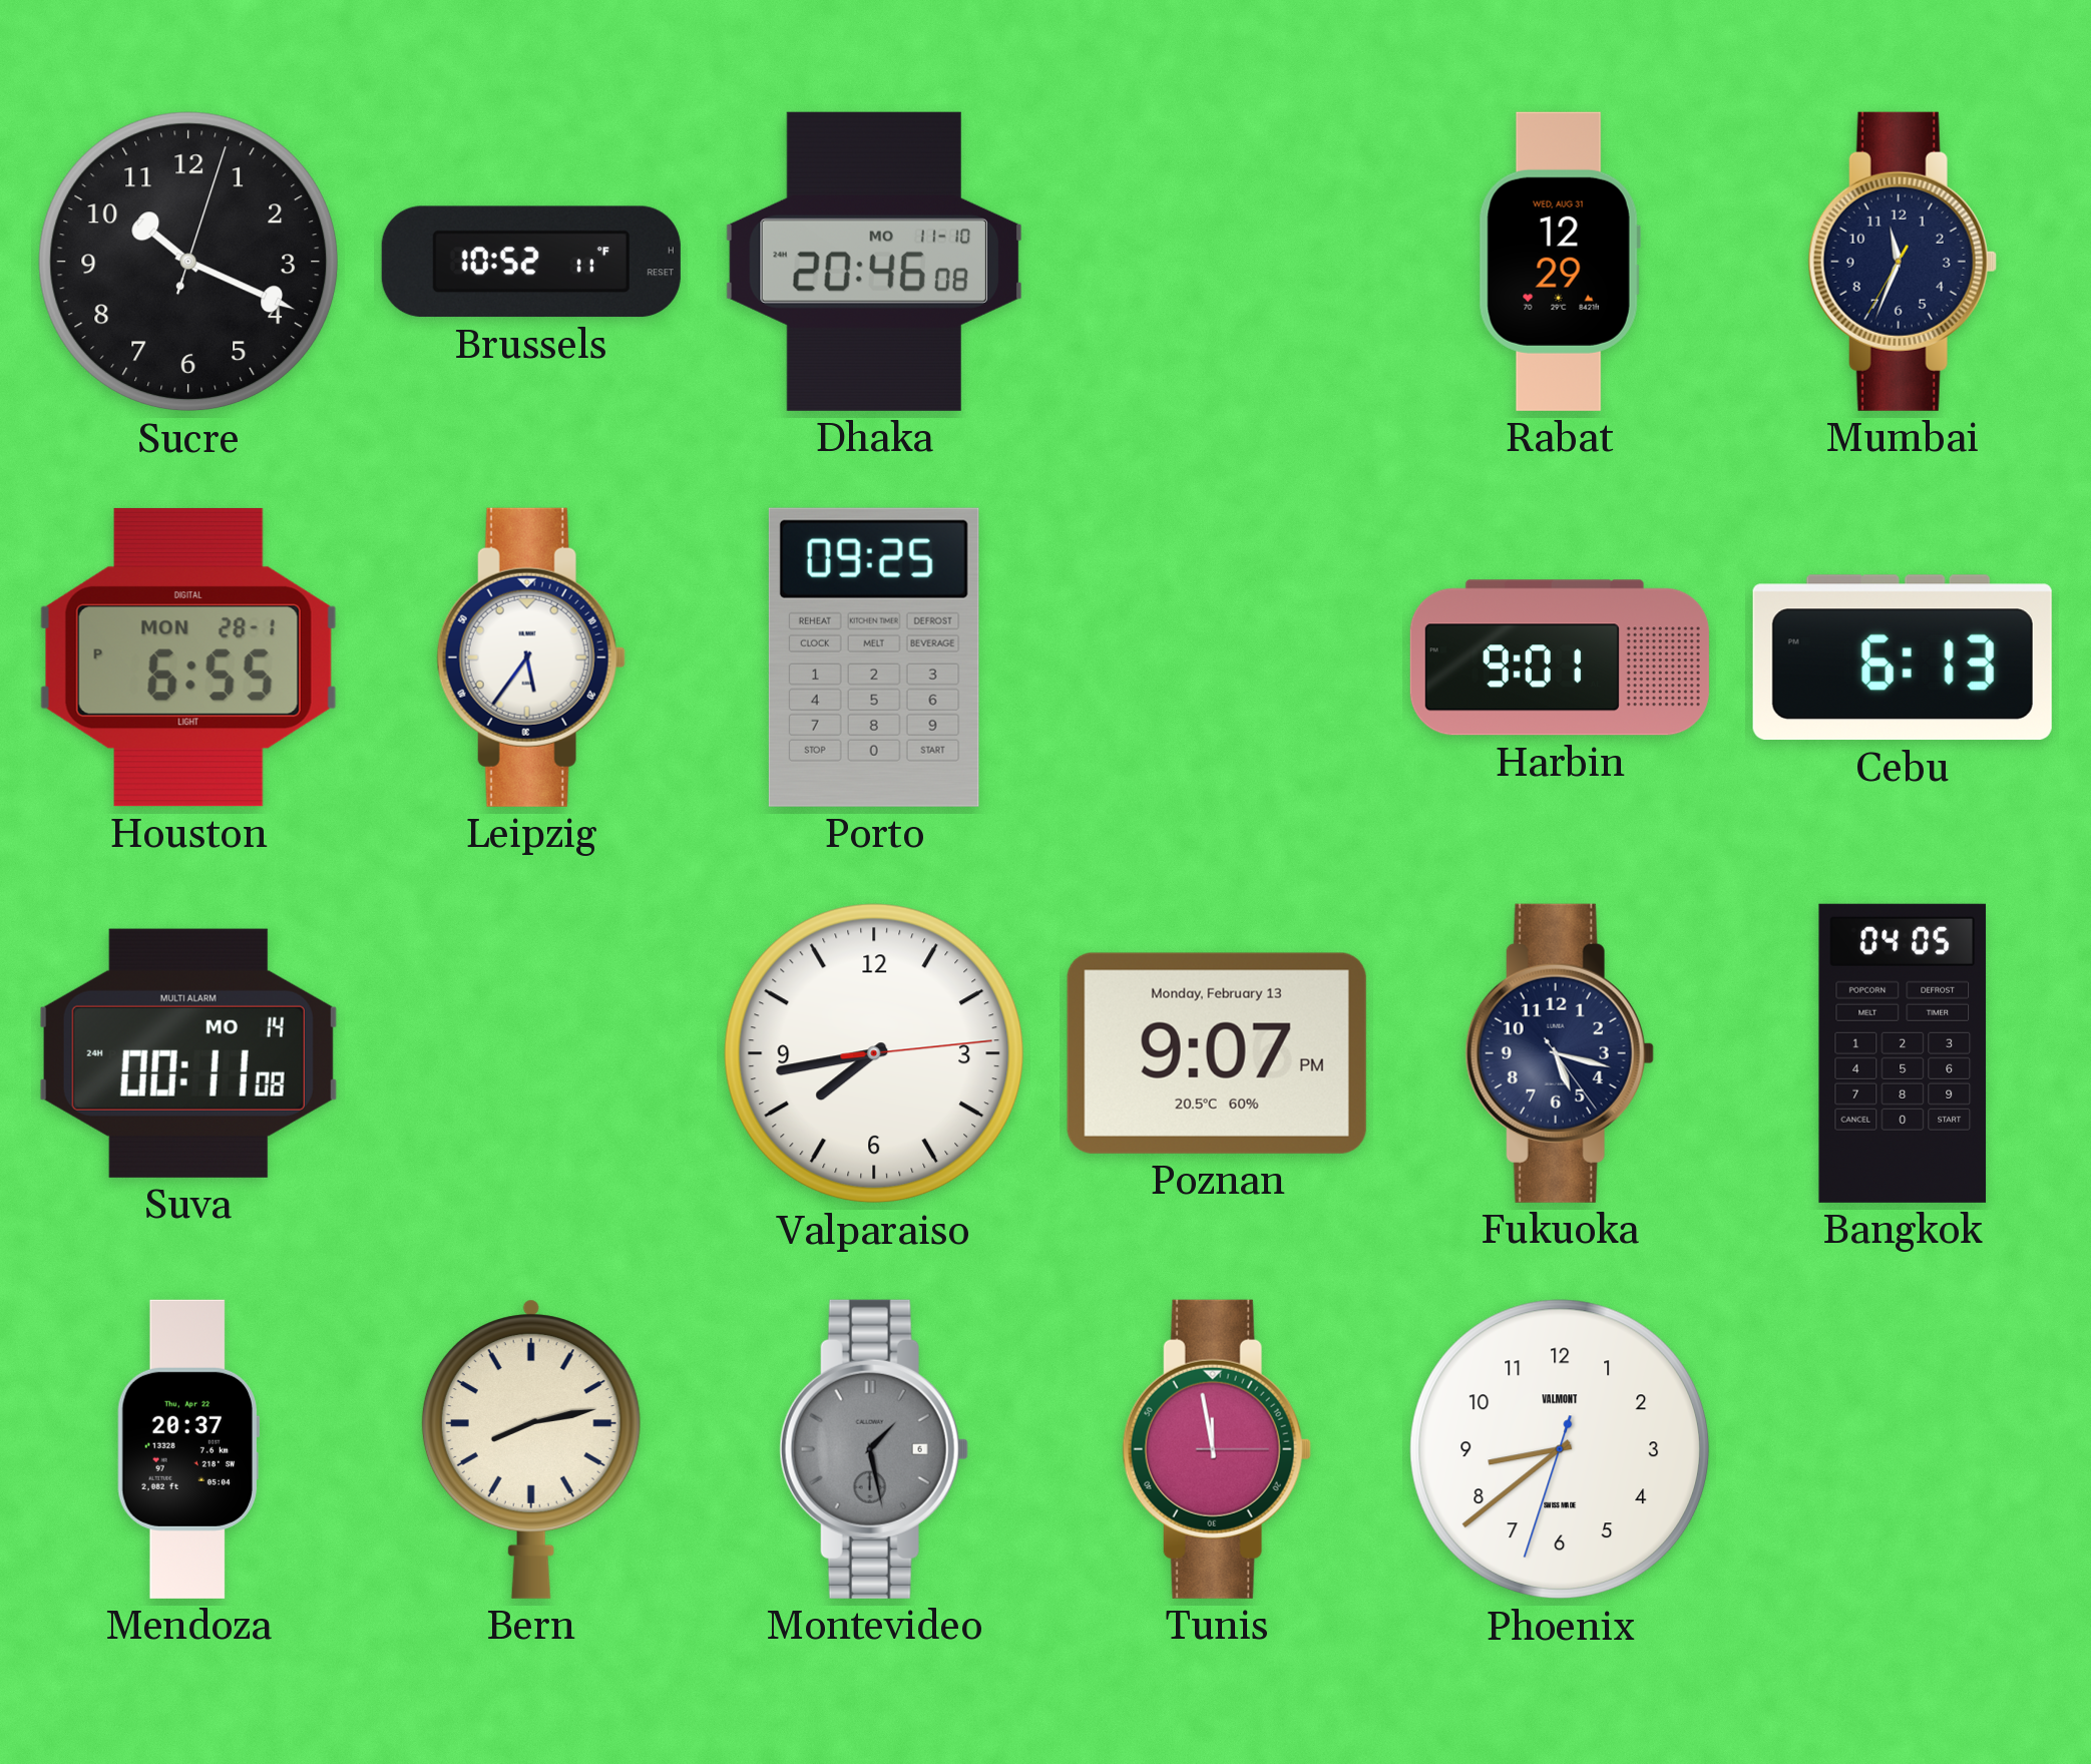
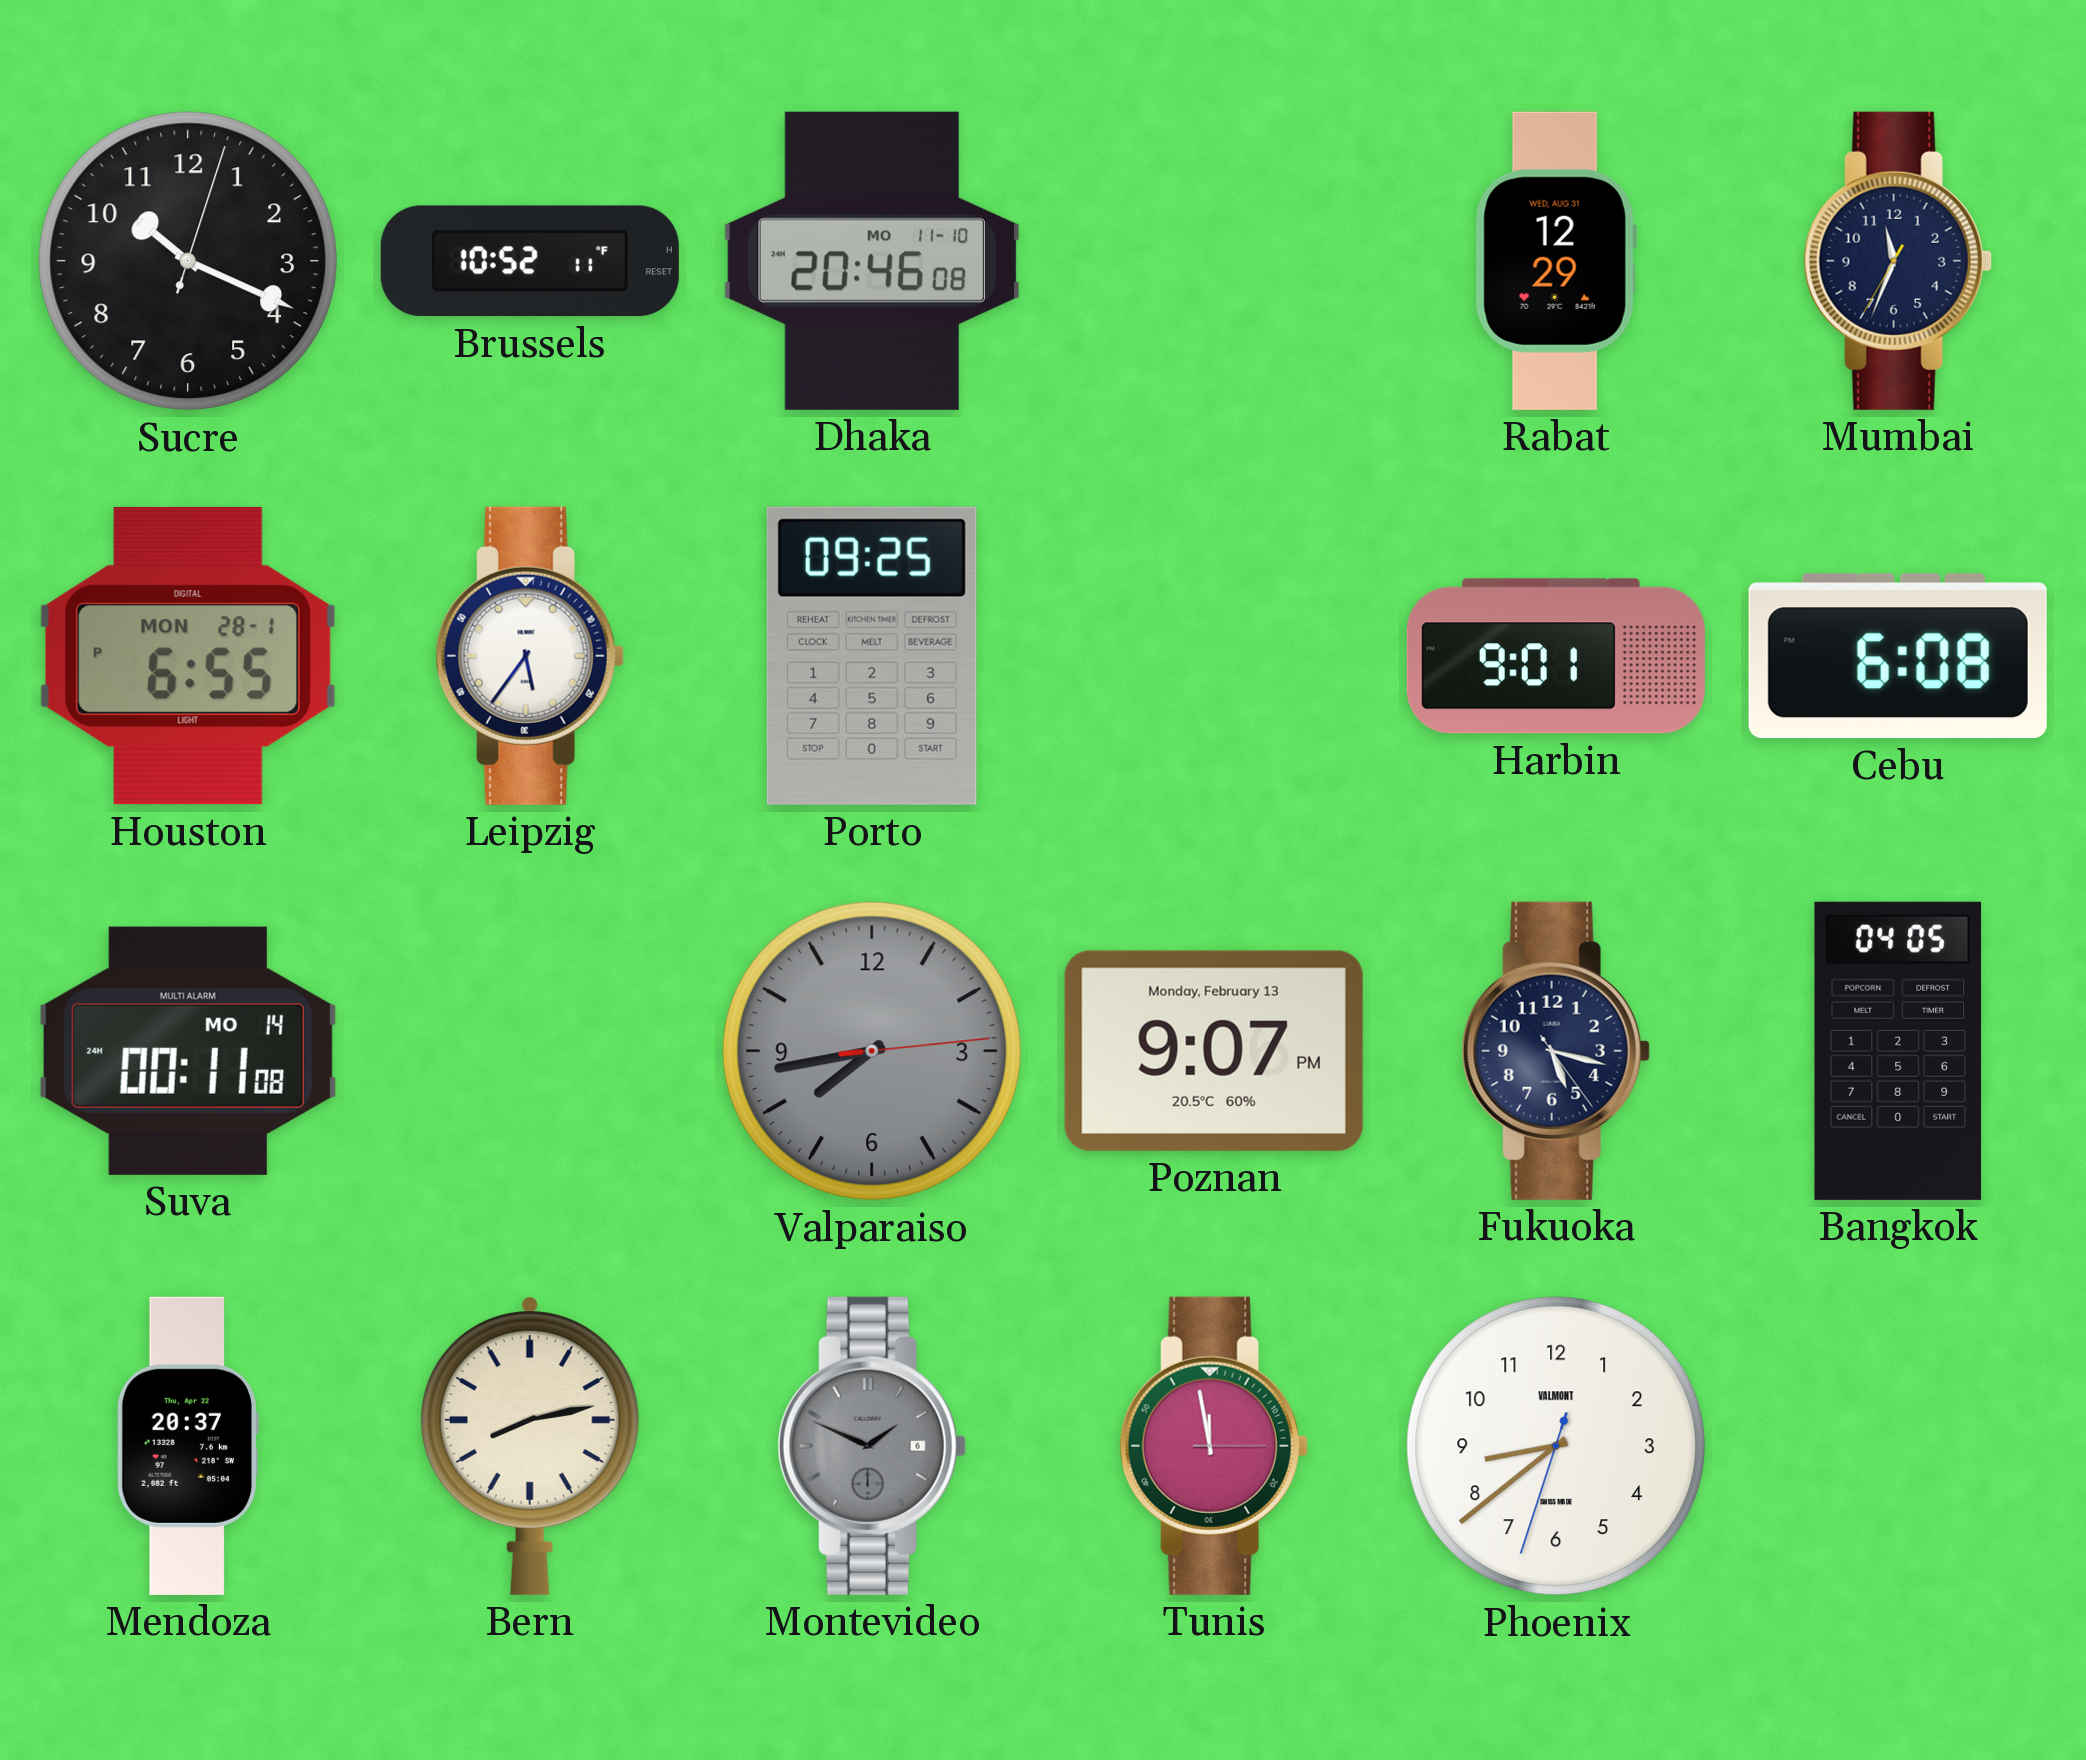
Cebu: 6:13 -> 6:08 (1898, 656)
Valparaiso dial: white -> grey (872, 1051)
Montevideo: 1:28 -> 1:49 (872, 1446)
